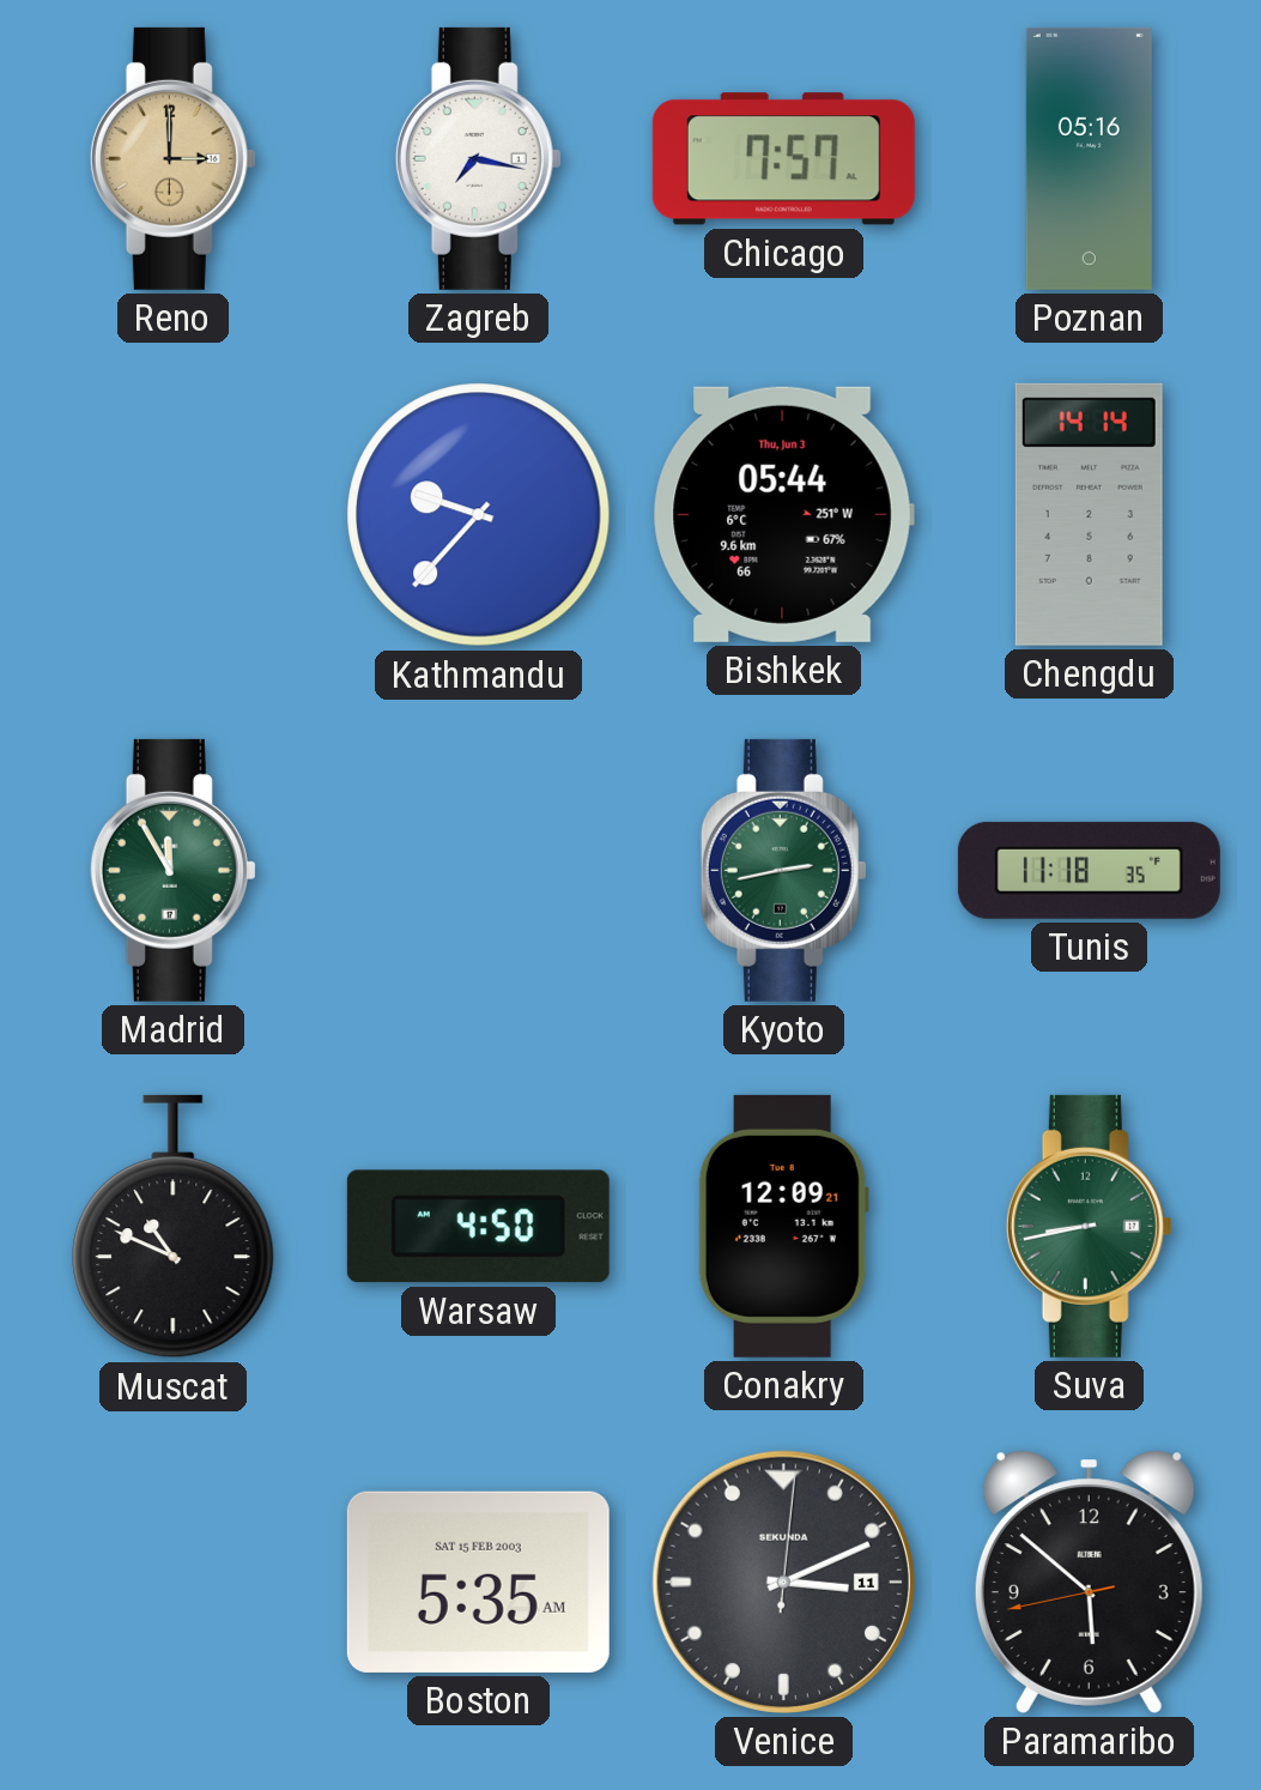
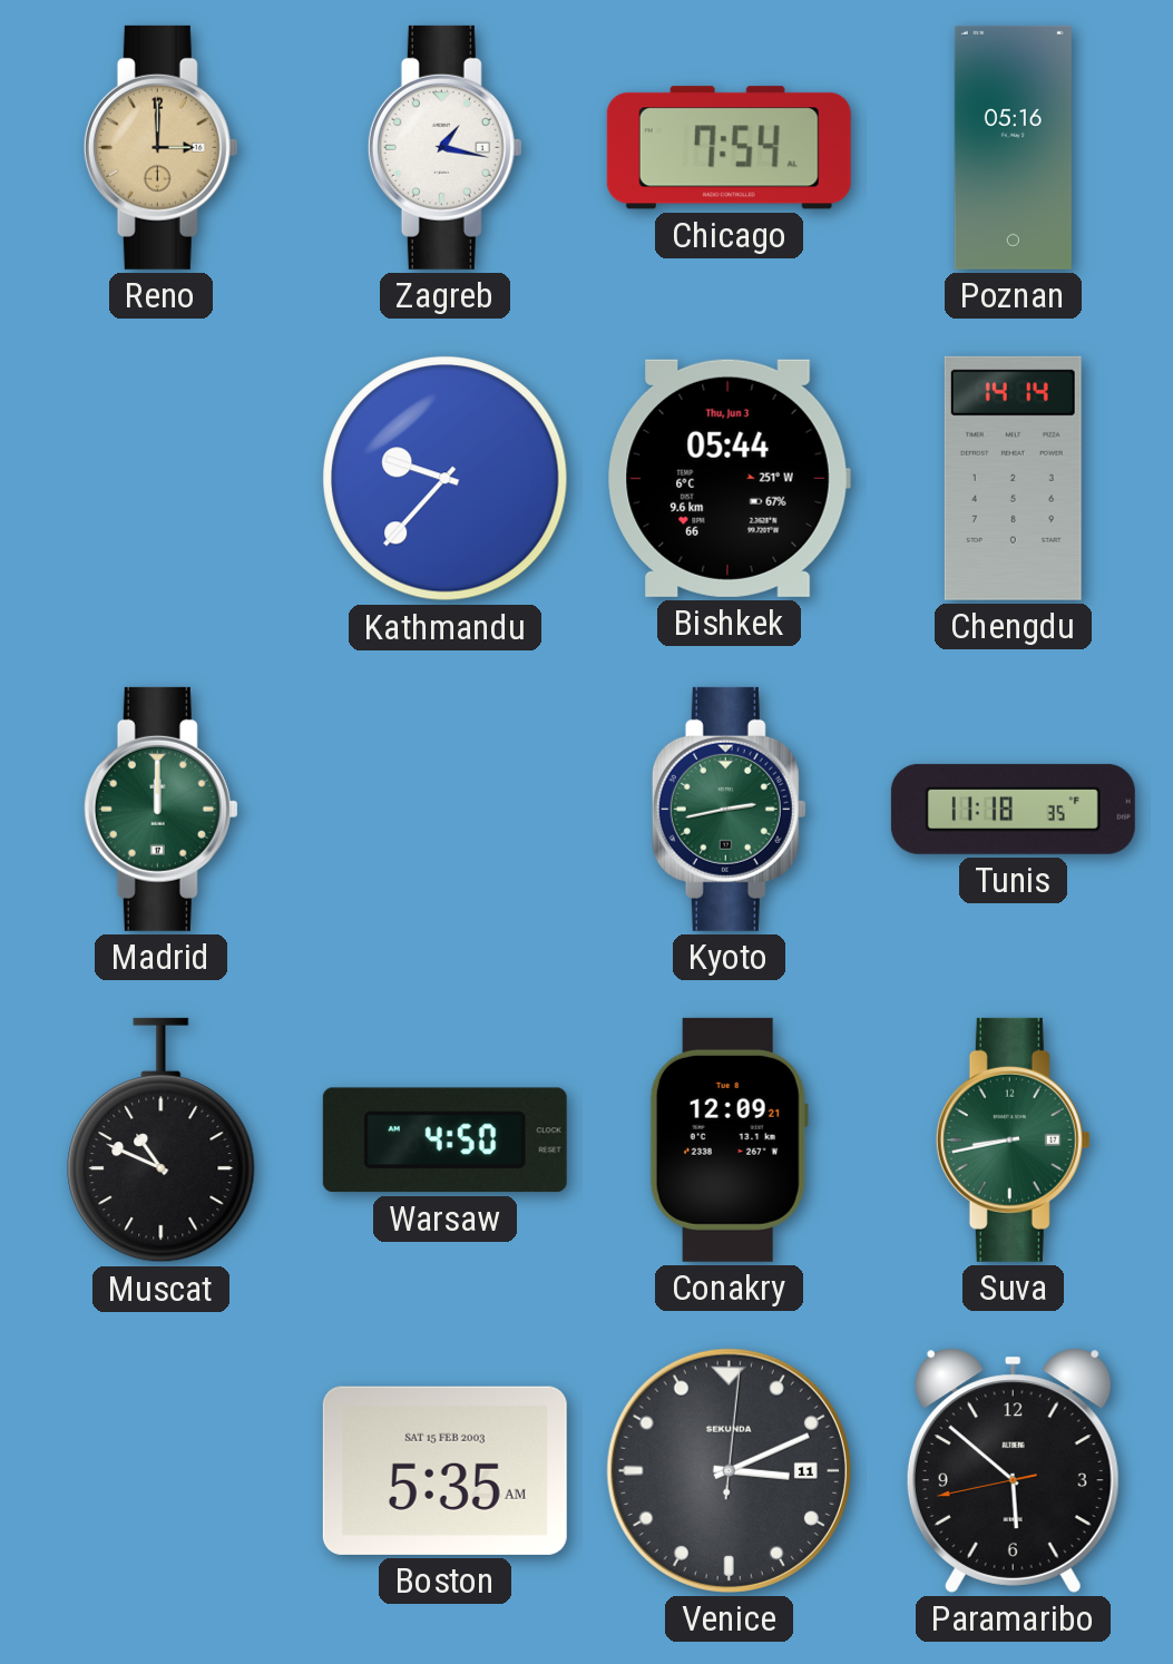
Zagreb: 7:17 -> 1:17 (444, 147)
Chicago: 7:57 -> 7:54 (729, 148)
Madrid: 11:55 -> 12:00 (160, 809)
